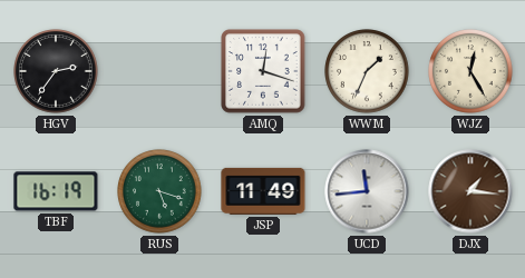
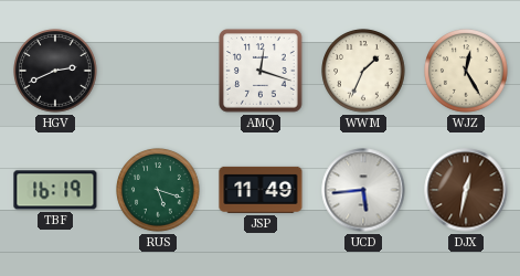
HGV: 2:36 -> 2:41 (55, 71)
UCD: 11:44 -> 5:44 (363, 190)
DJX: 1:16 -> 12:32 (466, 190)
